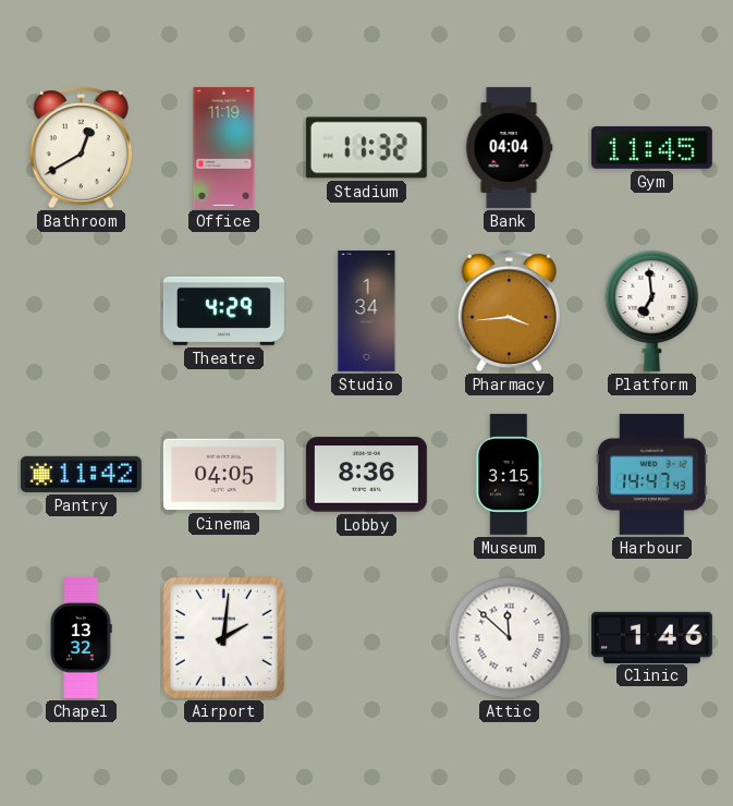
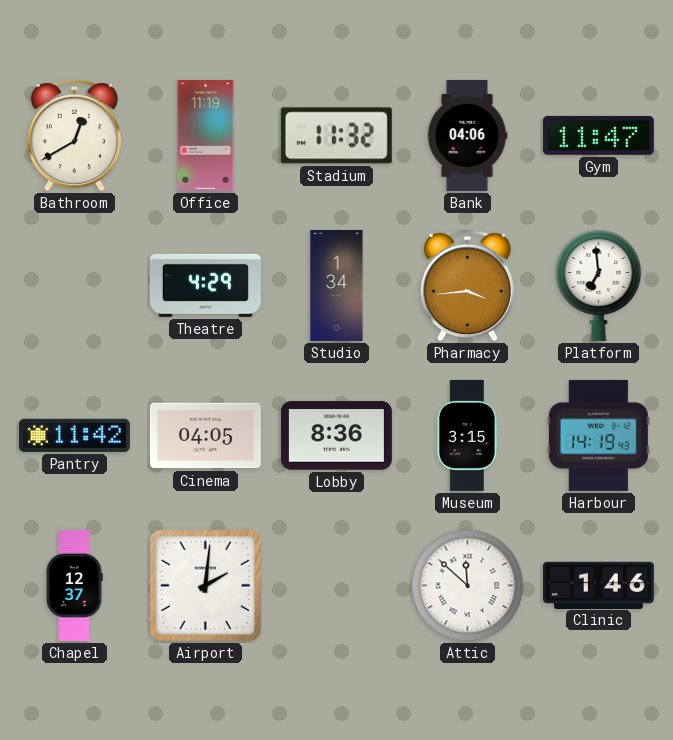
Bank: 04:04 -> 04:06 (467, 135)
Gym: 11:45 -> 11:47 (598, 135)
Harbour: 14:47 -> 14:19 (598, 435)
Chapel: 13:32 -> 12:37 (74, 585)
